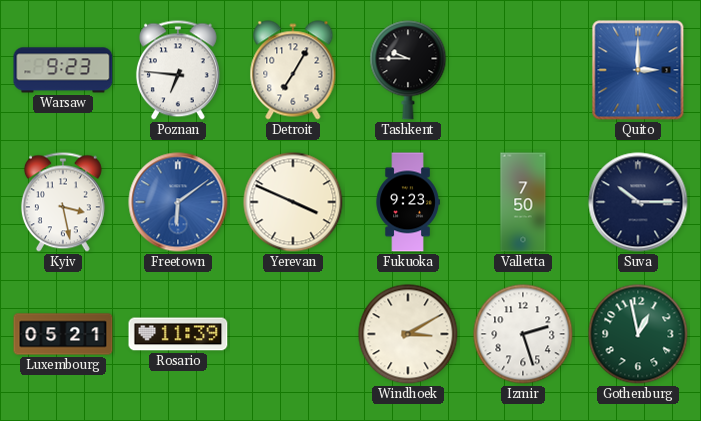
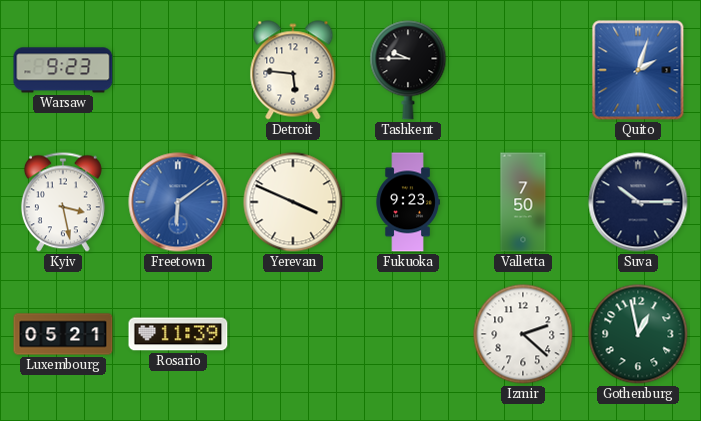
Poznan: 6:46 -> none (178, 70)
Detroit: 7:05 -> 5:46 (293, 70)
Quito: 3:00 -> 2:03 (638, 70)
Windhoek: 3:10 -> none (408, 334)
Izmir: 2:27 -> 2:22 (523, 334)
